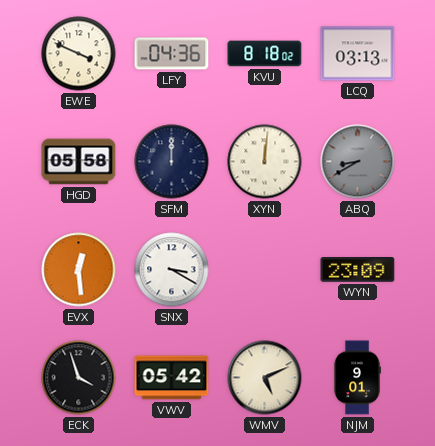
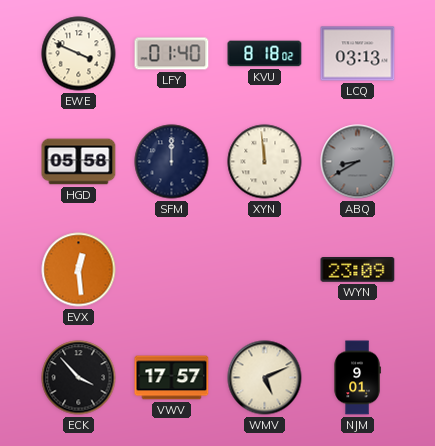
LFY: 04:36 -> 01:40 (172, 54)
XYN: 12:01 -> 11:59 (265, 162)
SNX: 3:20 -> none (172, 270)
ECK: 3:57 -> 3:53 (79, 378)
VWV: 05:42 -> 17:57 (172, 378)
